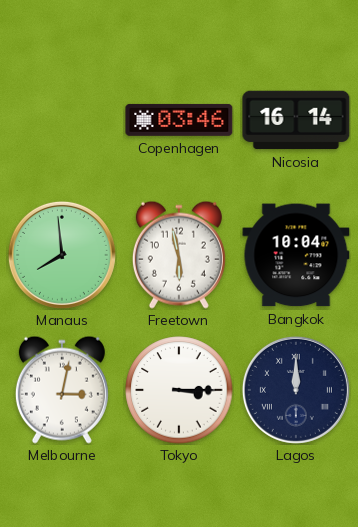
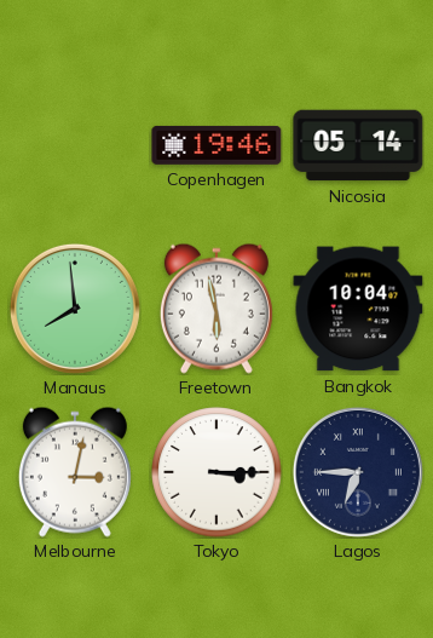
Copenhagen: 03:46 -> 19:46 (217, 145)
Nicosia: 16:14 -> 05:14 (358, 145)
Lagos: 12:00 -> 6:45 (358, 472)
